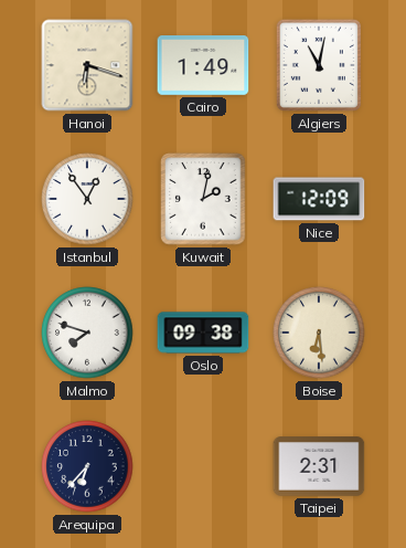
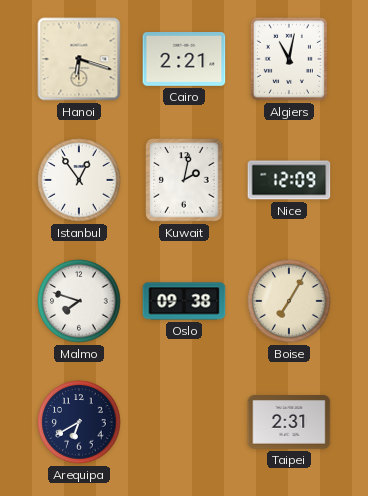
Cairo: 1:49 -> 2:21 (184, 60)
Boise: 6:29 -> 7:05 (289, 301)
Arequipa: 6:37 -> 6:40 (79, 422)
